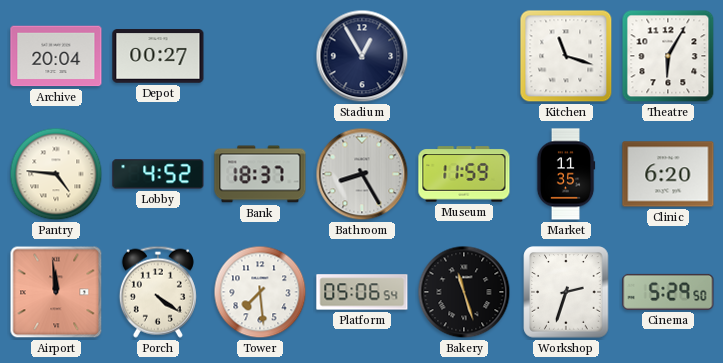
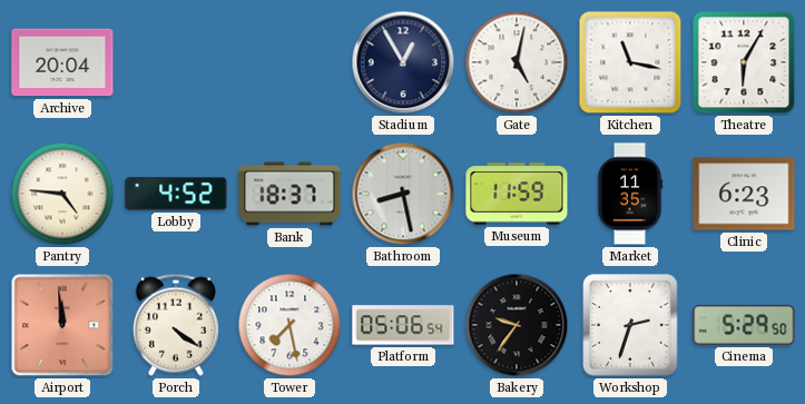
Depot: 00:27 -> none (158, 56)
Gate: none -> 5:02 (517, 62)
Kitchen: 11:18 -> 11:17 (630, 62)
Bathroom: 8:25 -> 8:28 (403, 194)
Clinic: 6:20 -> 6:23 (744, 194)
Tower: 7:29 -> 7:28 (289, 325)
Bakery: 11:27 -> 9:36 (517, 325)
